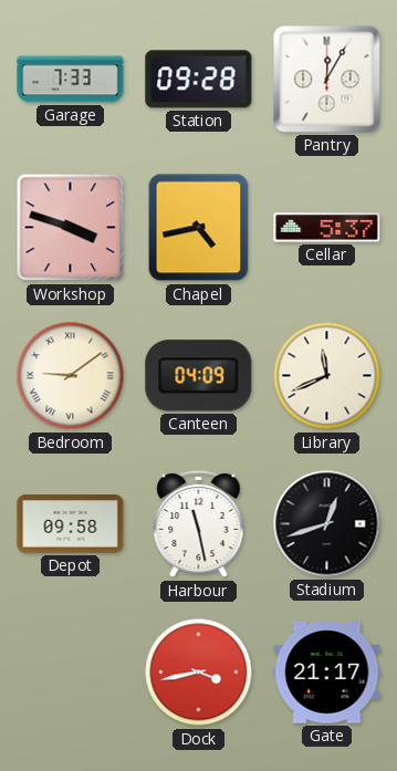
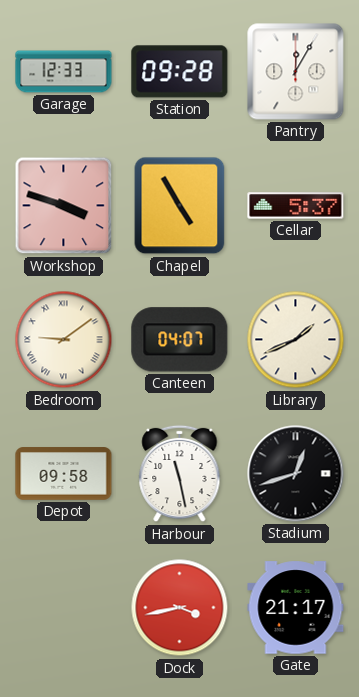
Garage: 7:33 -> 12:33 (64, 72)
Chapel: 4:43 -> 4:55 (180, 206)
Canteen: 04:09 -> 04:07 (180, 340)
Library: 11:41 -> 1:41 (296, 340)
